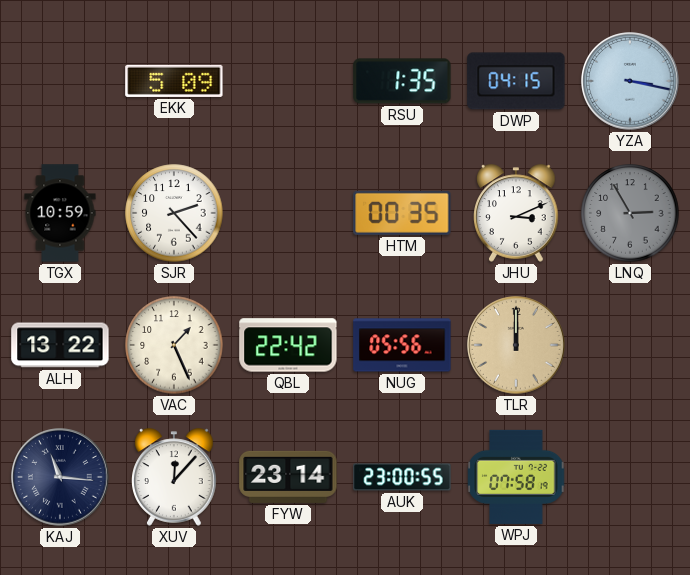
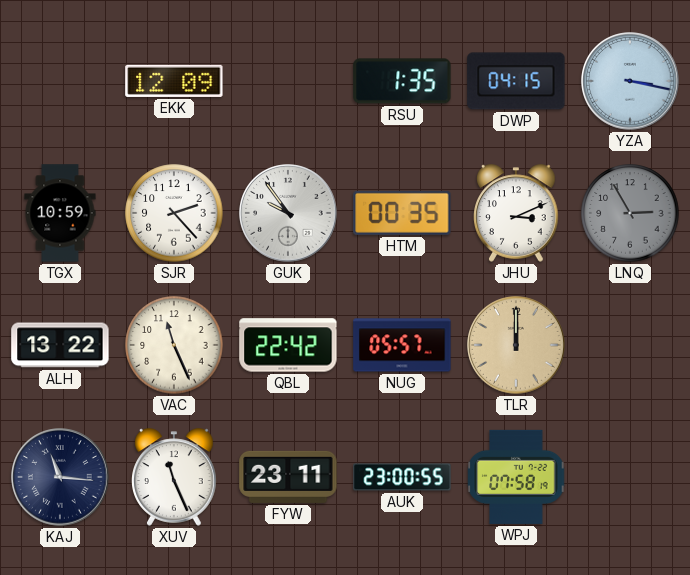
EKK: 5:09 -> 12:09 (174, 81)
GUK: none -> 9:54 (288, 213)
VAC: 1:26 -> 11:26 (174, 345)
NUG: 05:56 -> 05:57 (402, 345)
XUV: 12:07 -> 11:26 (175, 477)
FYW: 23:14 -> 23:11 (288, 477)
